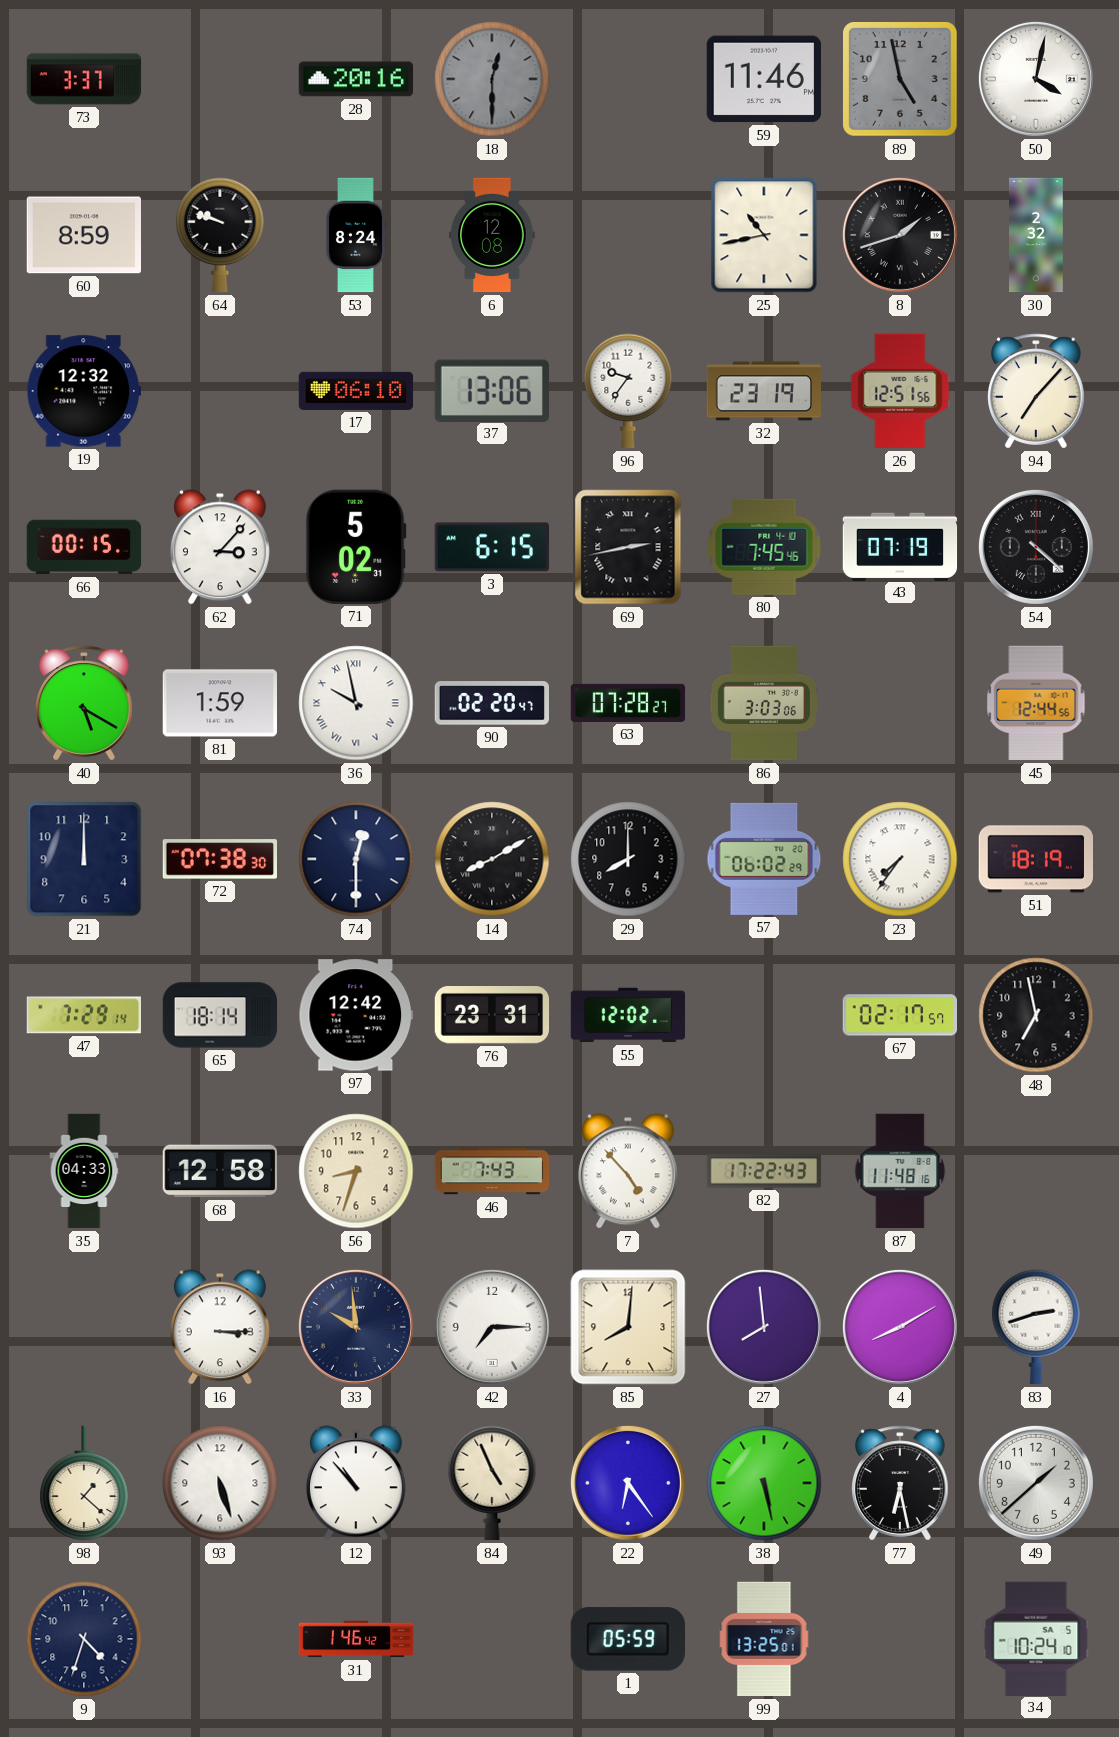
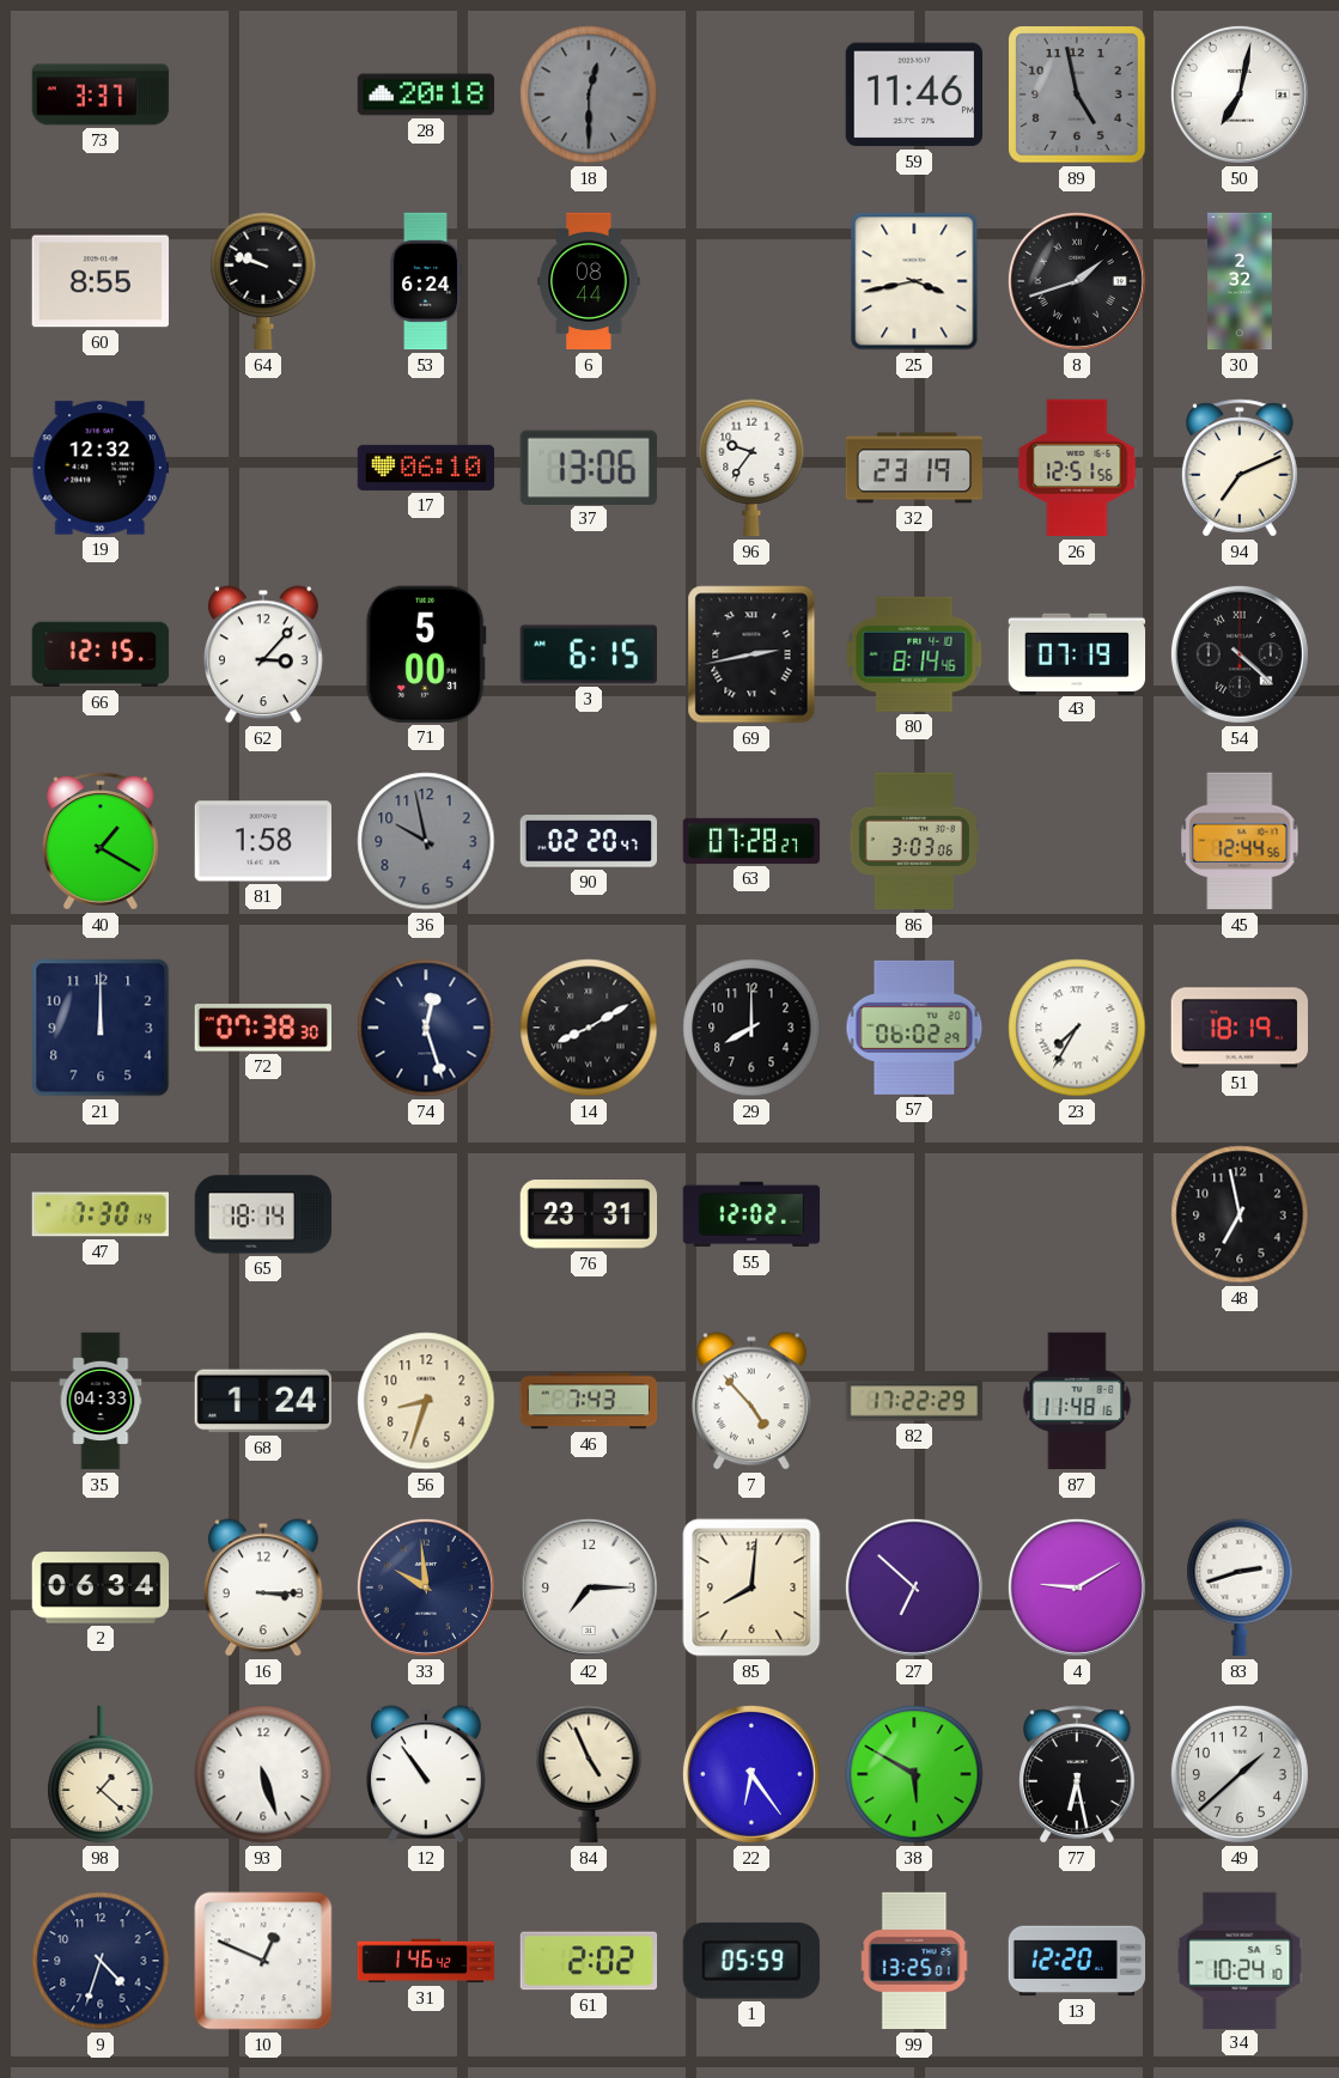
28: 20:16 -> 20:18 (426, 95)
50: 4:02 -> 7:02 (1240, 95)
60: 8:59 -> 8:55 (99, 281)
53: 8:24 -> 6:24 (425, 281)
6: 12:08 -> 08:44 (589, 281)
25: 10:43 -> 3:43 (914, 281)
94: 7:07 -> 7:11 (1241, 468)
66: 00:15 -> 12:15 (101, 654)
71: 5:02 -> 5:00 (426, 654)
80: 7:45 -> 8:14 (914, 654)
40: 5:20 -> 1:20 (102, 841)
81: 1:59 -> 1:58 (262, 841)
36 dial: white -> grey (426, 841)
36 numerals: Roman -> Arabic (426, 841)
74: 12:30 -> 12:27 (426, 1028)
23: 7:36 -> 7:35 (1077, 1028)
47: 7:29 -> 7:30 (99, 1214)
97: 12:42 -> none (355, 1015)
67: 02:17 -> none (899, 1015)
68: 12:58 -> 1:24 (262, 1401)
82: 17:22:43 -> 17:22:29 (914, 1401)
2: none -> 06:34 (101, 1588)
27: 7:59 -> 6:52 (914, 1588)
4: 8:10 -> 9:10 (1077, 1588)
12: 10:53 -> 10:54 (426, 1774)
38: 5:28 -> 5:50 (914, 1774)
10: none -> 12:49 (263, 1961)
61: none -> 2:02 (589, 1961)
13: none -> 12:20 (1077, 1961)
